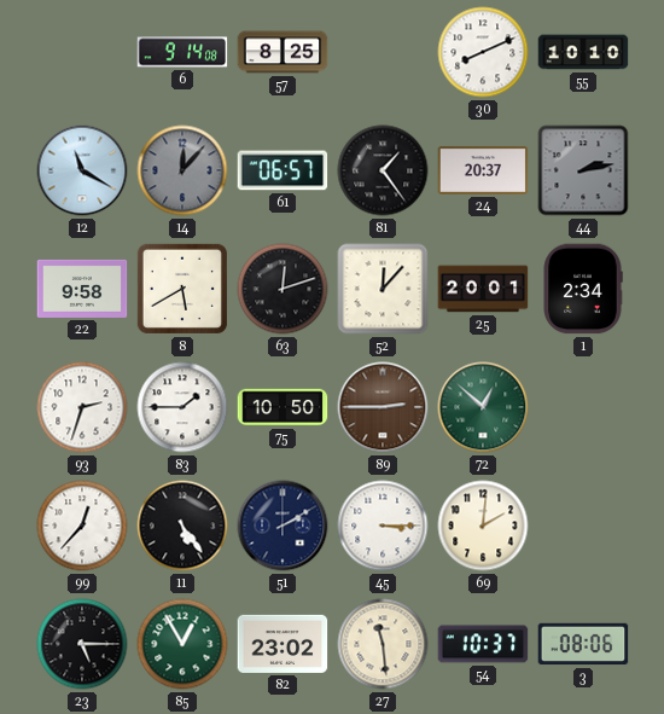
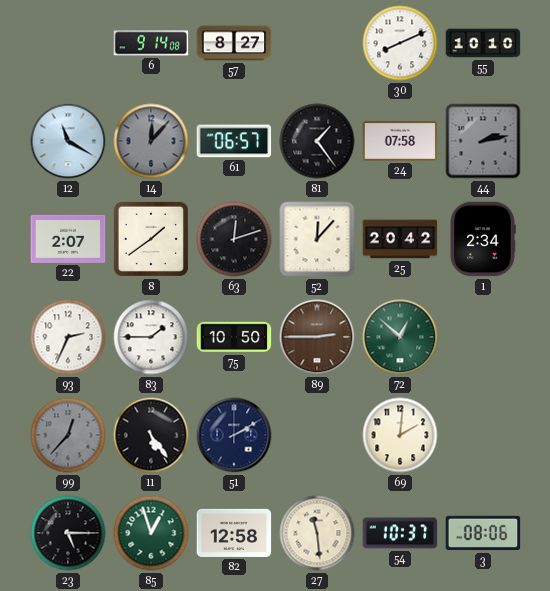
57: 8:25 -> 8:27 (234, 43)
24: 20:37 -> 07:58 (400, 141)
22: 9:58 -> 2:07 (68, 239)
8: 5:40 -> 1:39 (151, 239)
25: 20:01 -> 20:42 (400, 239)
93: 2:33 -> 2:34 (68, 337)
99 dial: white -> grey (68, 435)
45: 3:15 -> none (383, 526)
85: 12:55 -> 12:57 (151, 533)
82: 23:02 -> 12:58 (234, 533)
